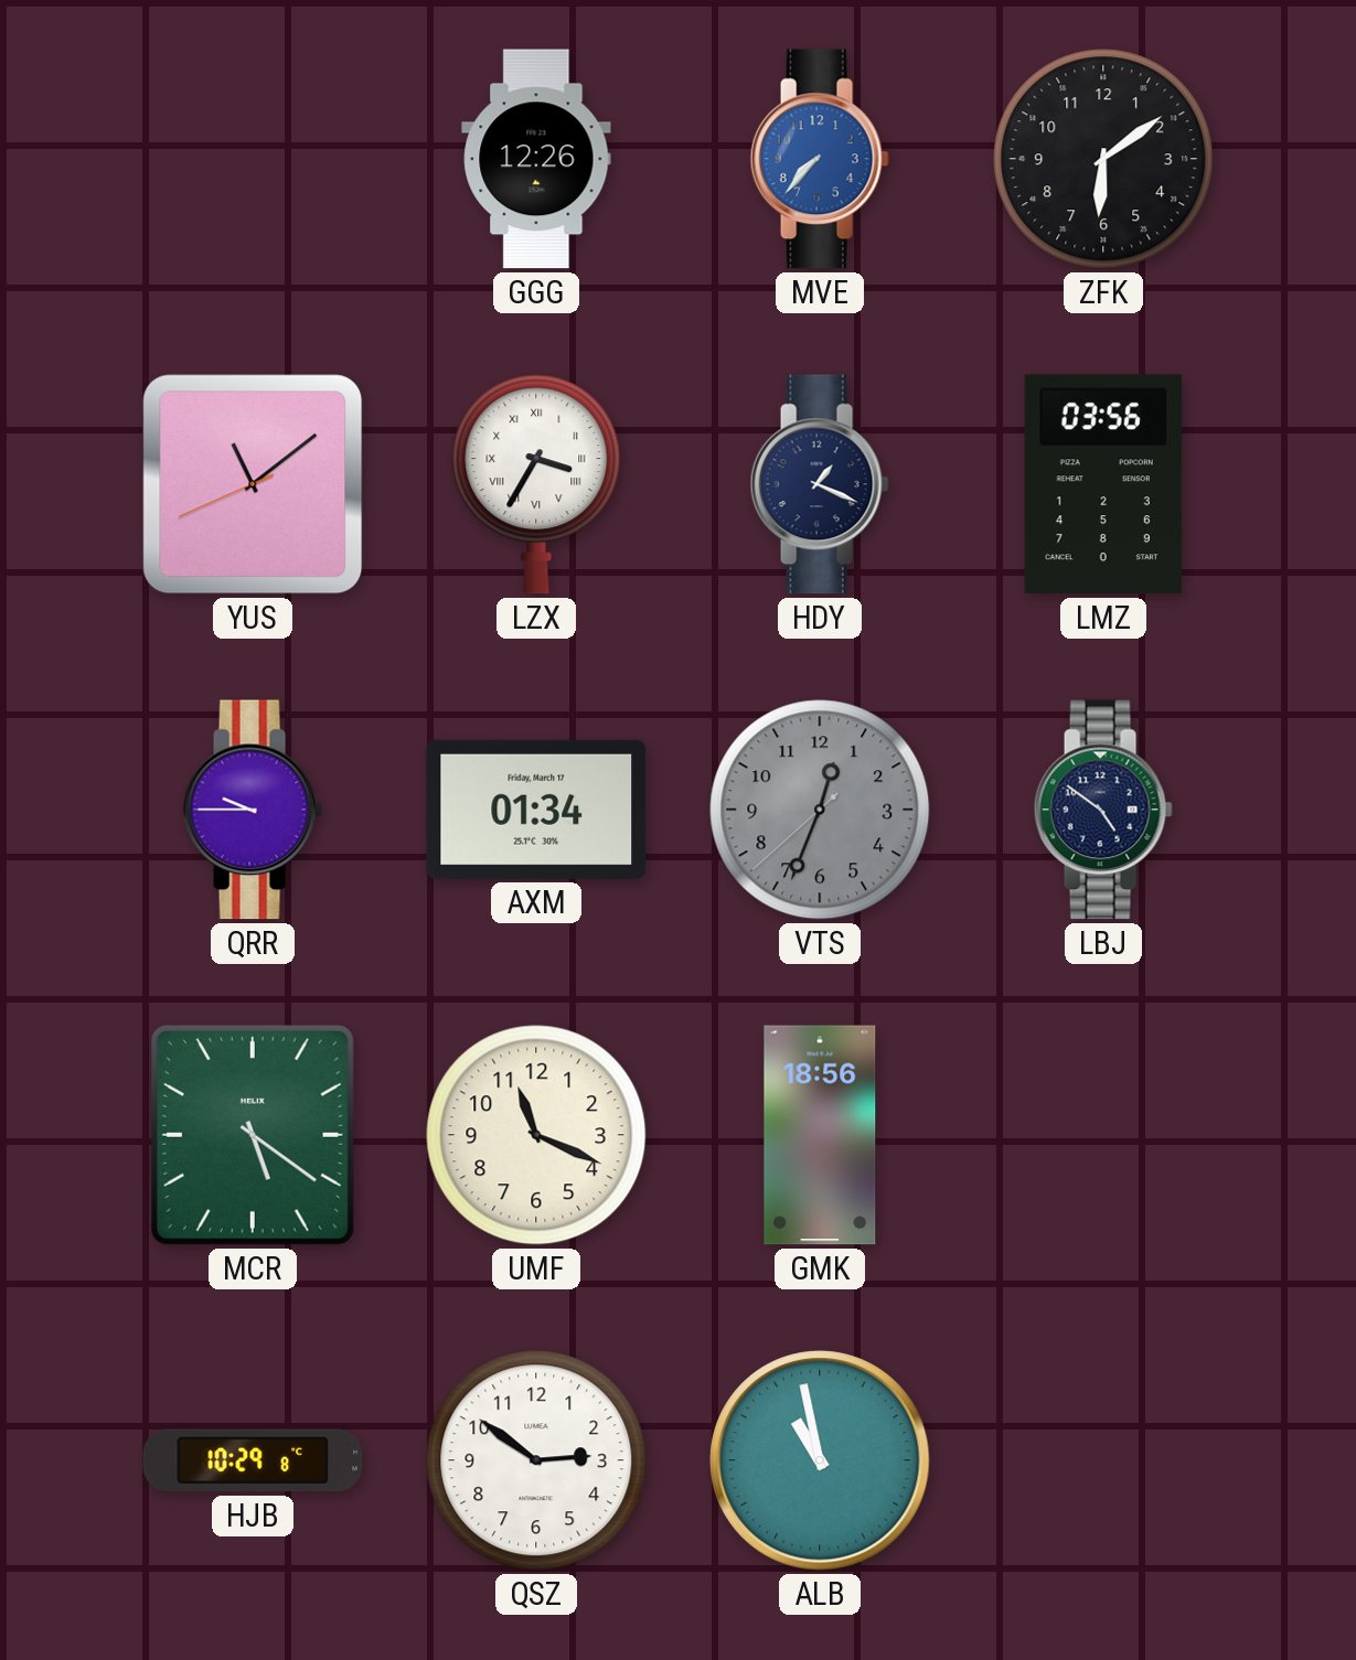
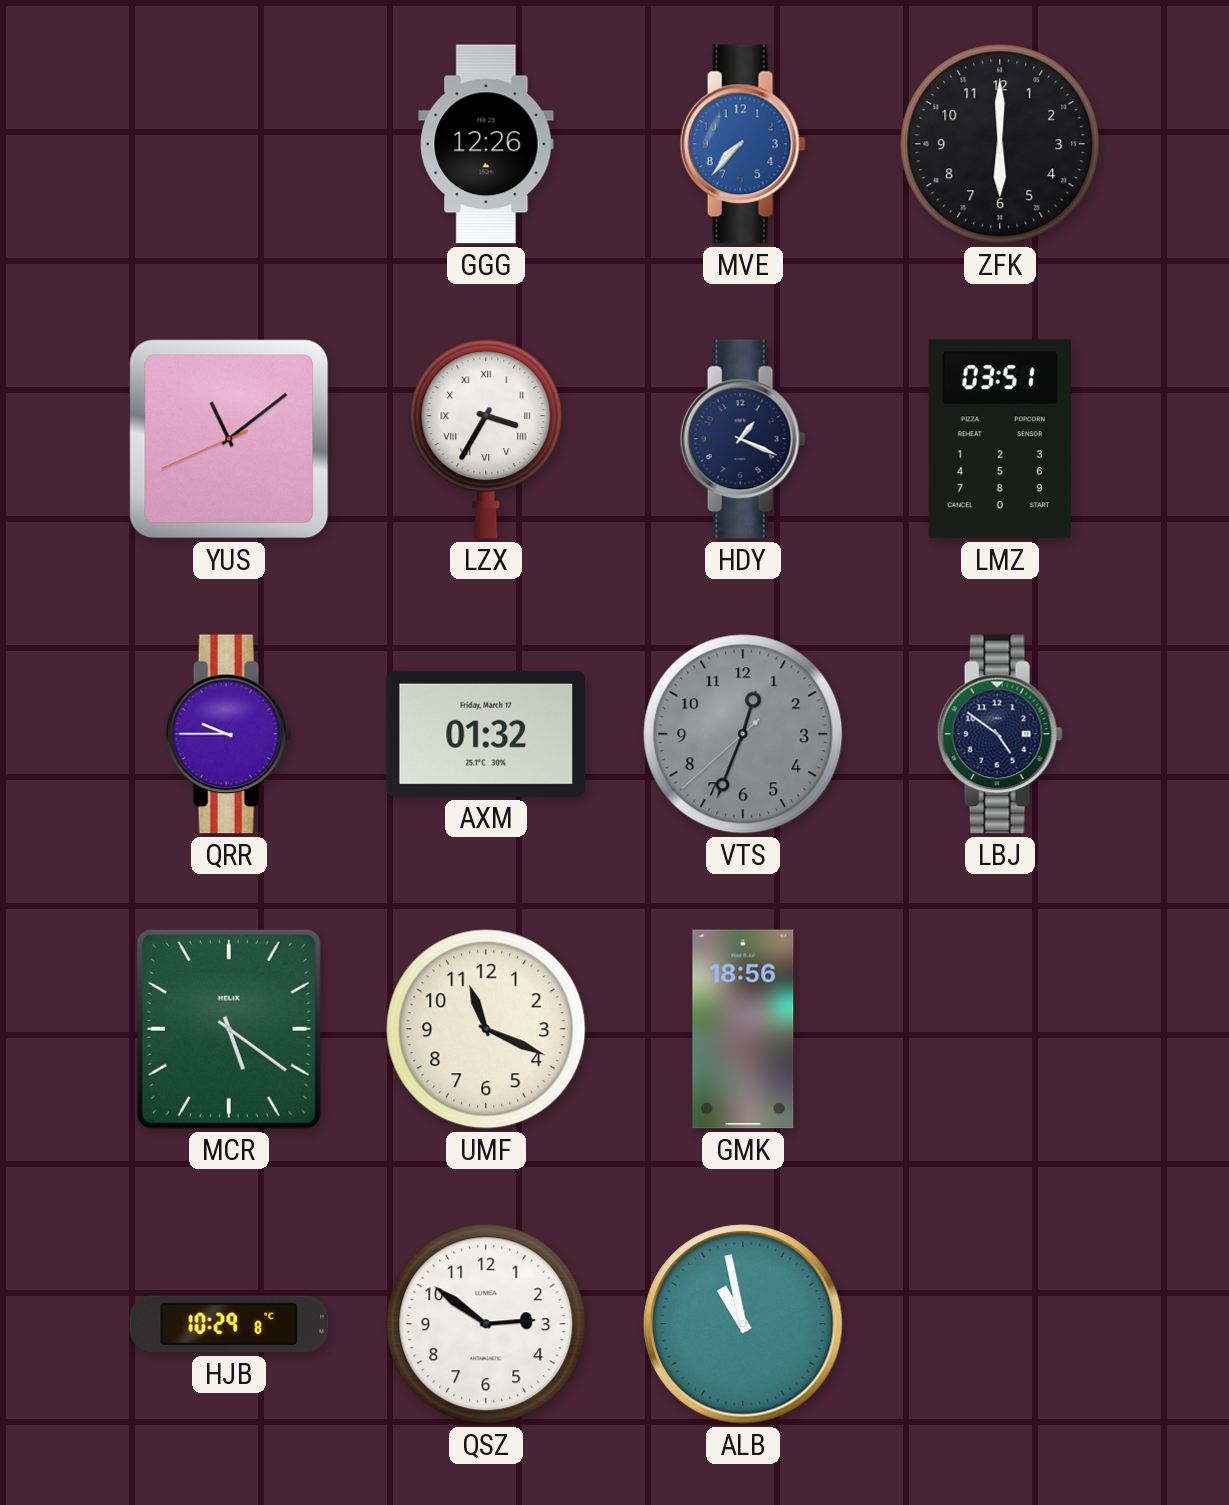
ZFK: 6:09 -> 6:00 (1000, 144)
LMZ: 03:56 -> 03:51 (1000, 439)
AXM: 01:34 -> 01:32 (486, 734)
